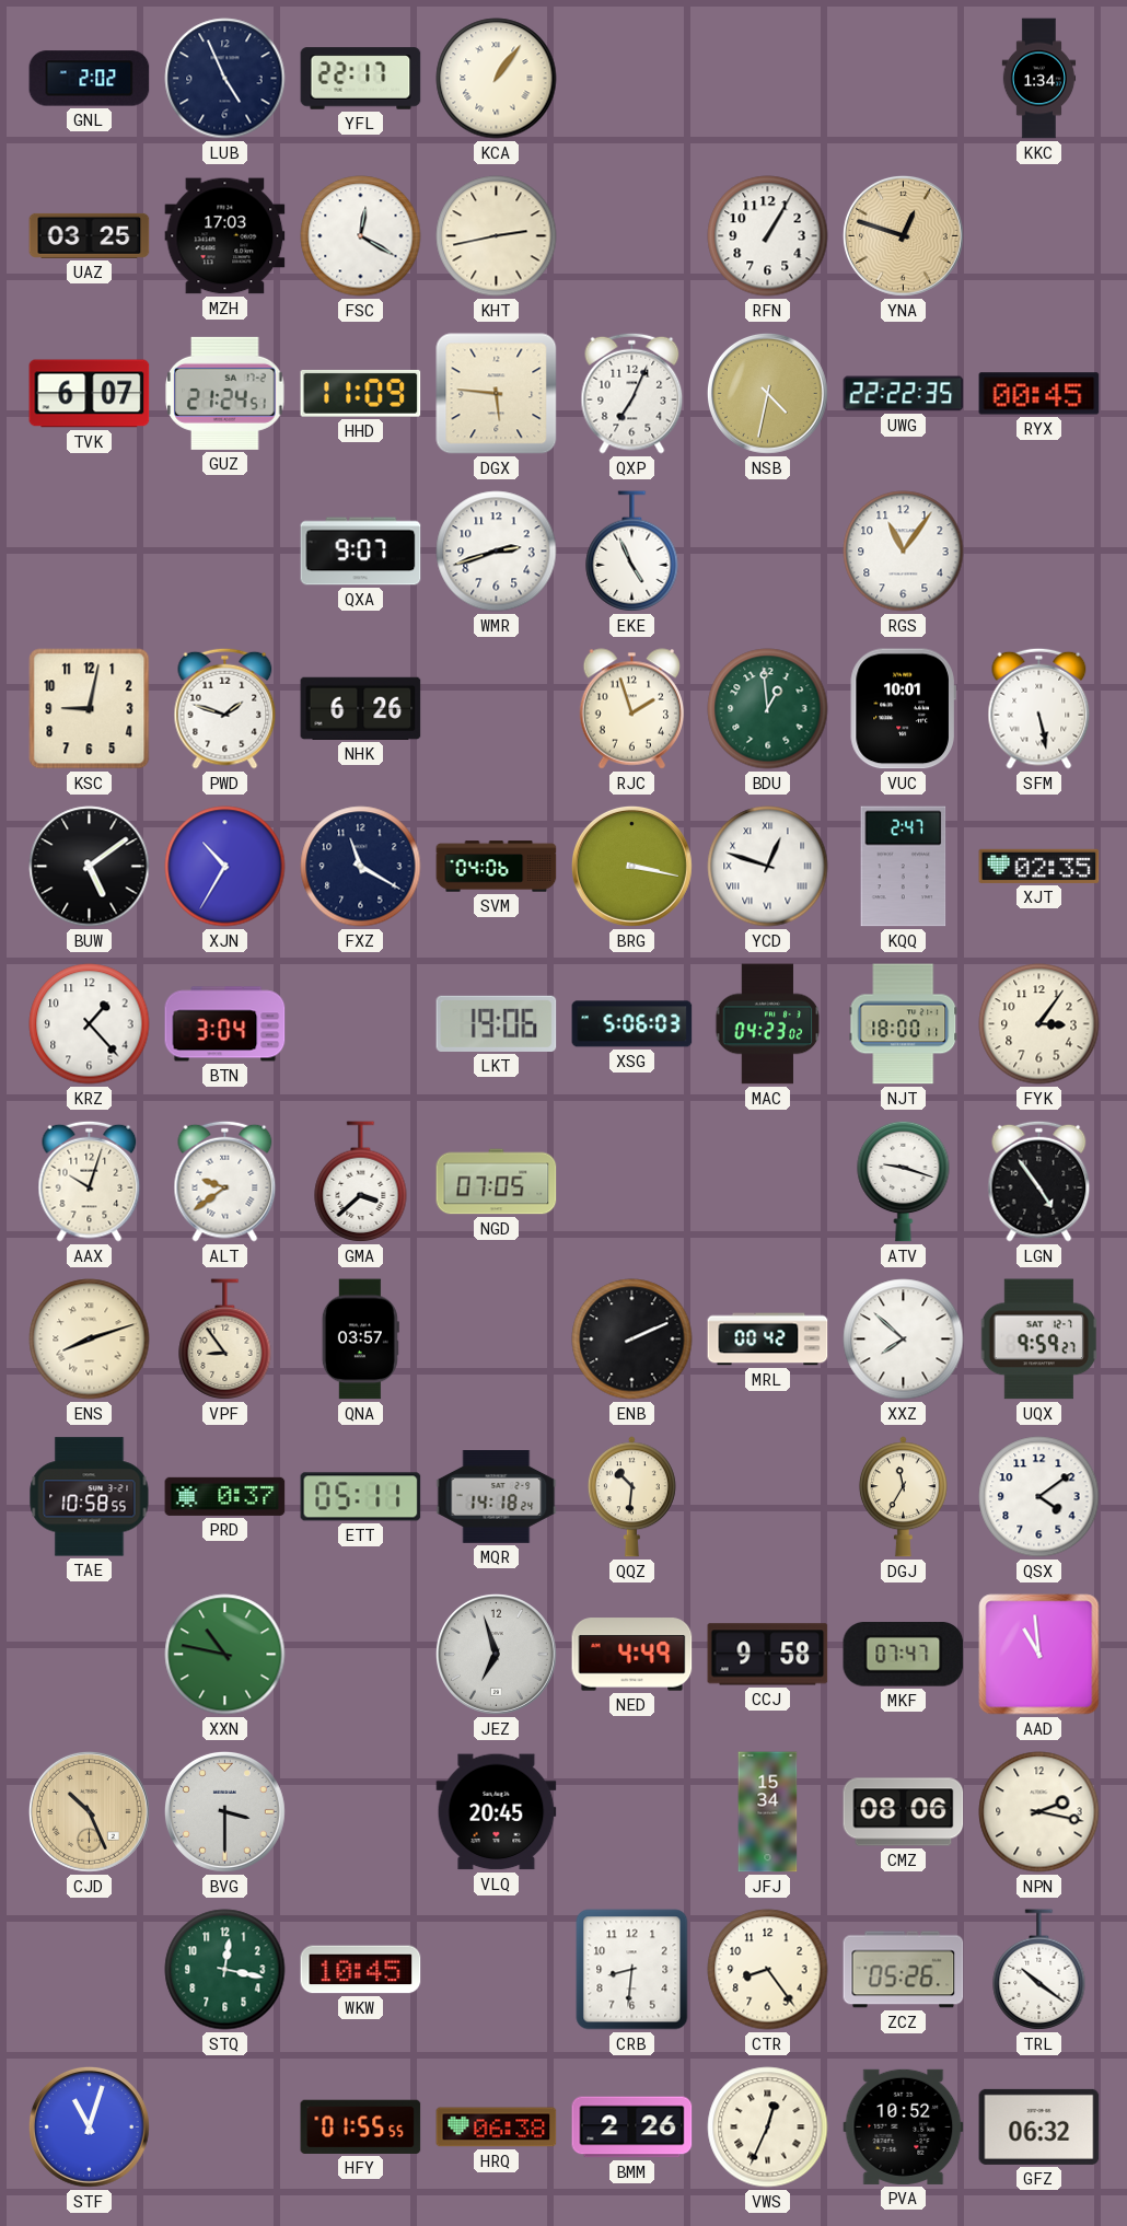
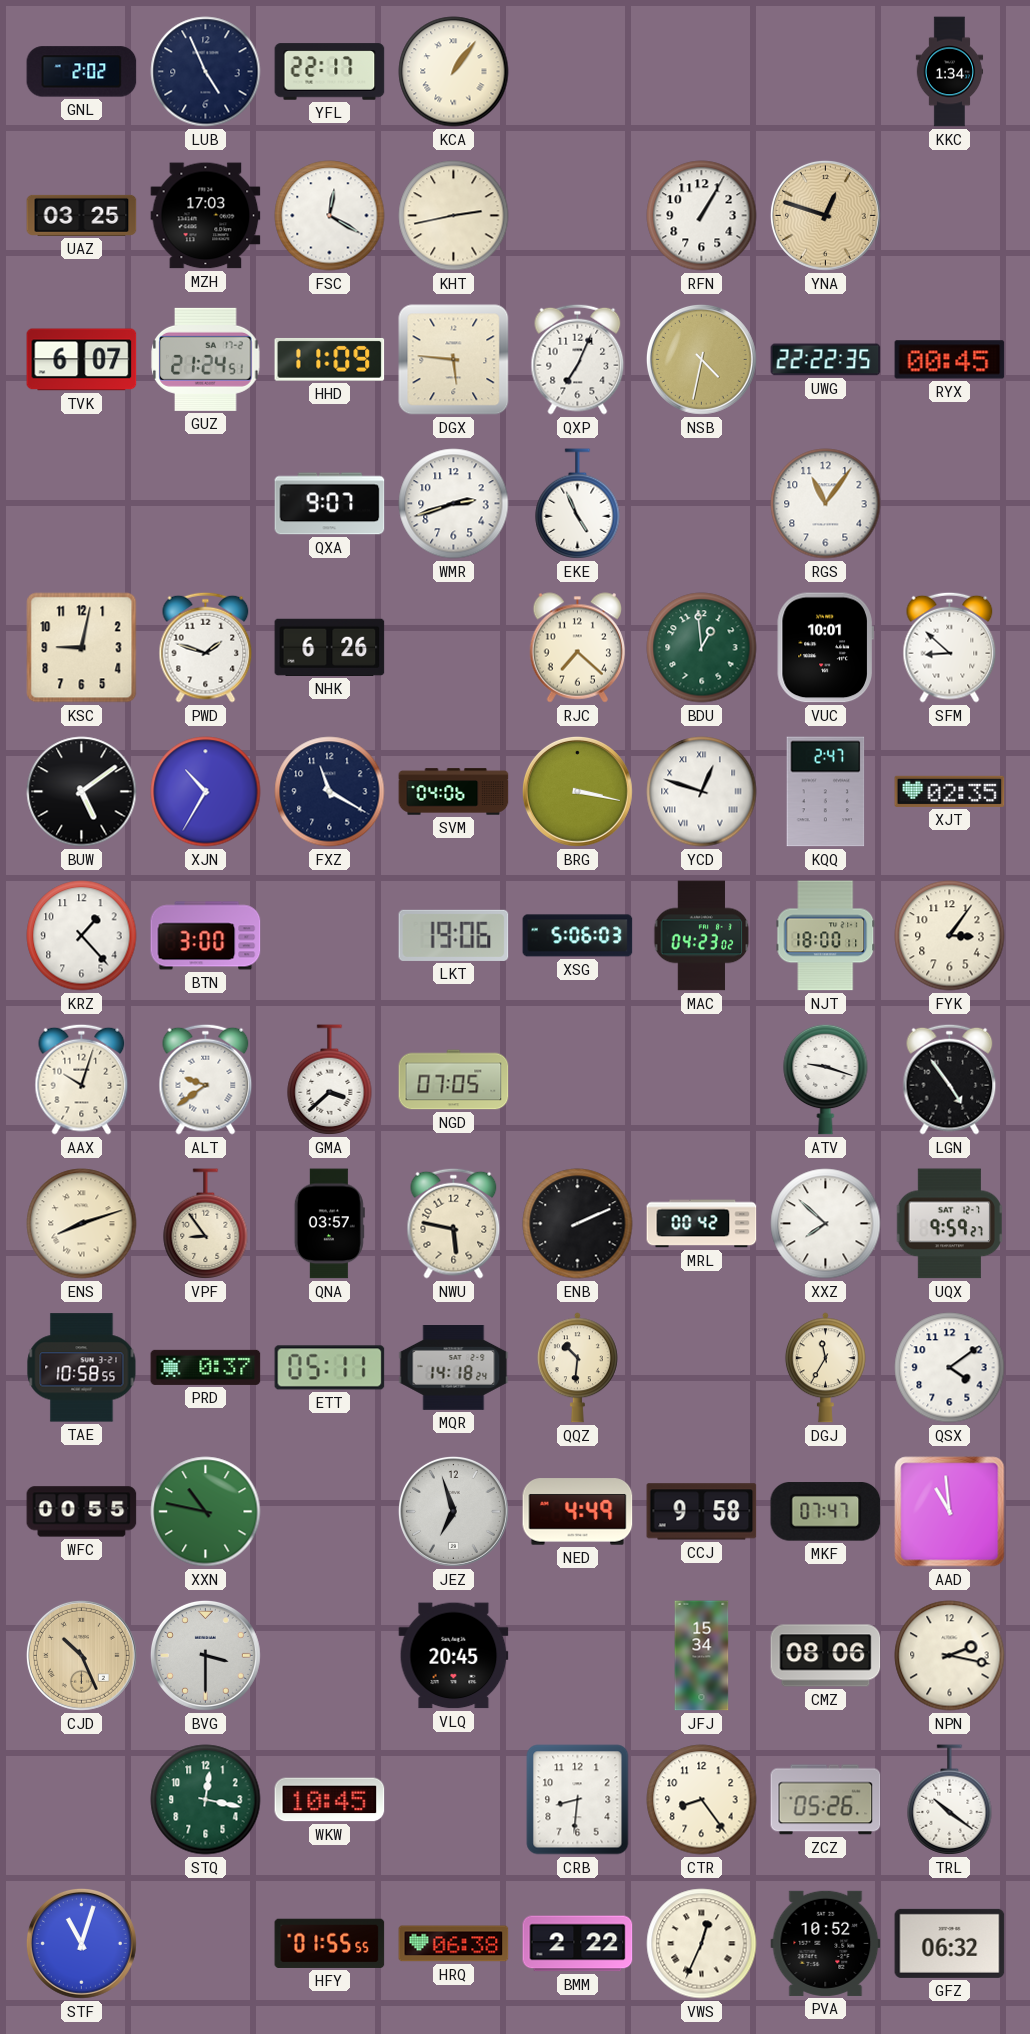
RJC: 1:57 -> 7:22 (578, 648)
SFM: 5:28 -> 8:52 (950, 647)
BTN: 3:04 -> 3:00 (206, 936)
NWU: none -> 5:47 (454, 1223)
WFC: none -> 00:55 (82, 1512)
BMM: 2:26 -> 2:22 (578, 1944)
